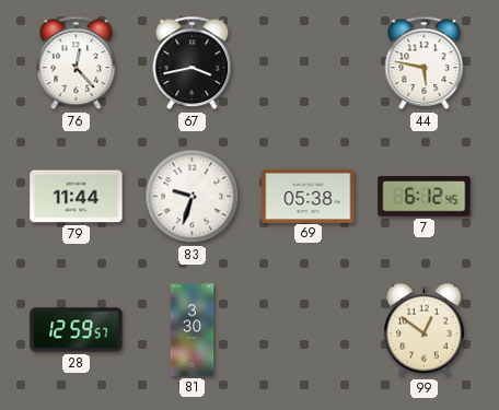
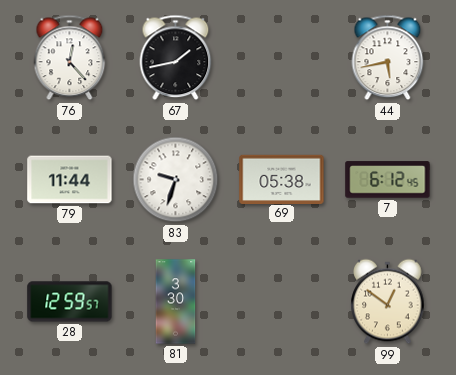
67: 3:43 -> 1:43 (176, 58)
44: 5:47 -> 5:43 (388, 58)
